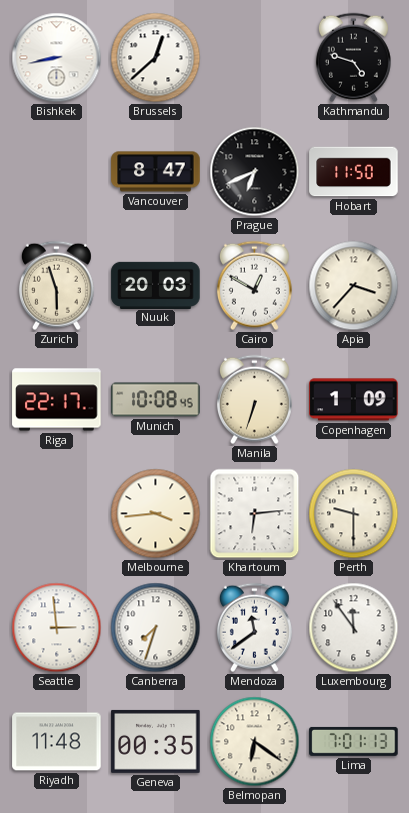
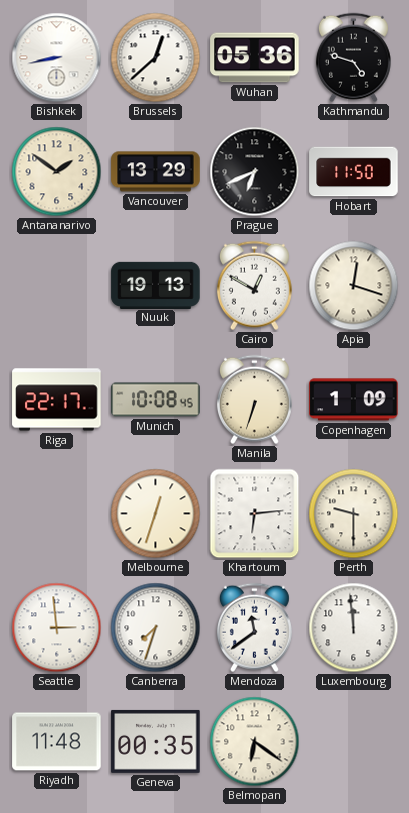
Wuhan: none -> 05:36 (255, 58)
Antananarivo: none -> 1:51 (57, 172)
Vancouver: 8:47 -> 13:29 (156, 172)
Zurich: 5:57 -> none (56, 286)
Nuuk: 20:03 -> 19:13 (156, 285)
Apia: 3:37 -> 12:18 (354, 286)
Melbourne: 3:44 -> 12:33 (156, 514)
Luxembourg: 11:54 -> 11:59 (354, 628)
Lima: 7:01 -> none (354, 741)
